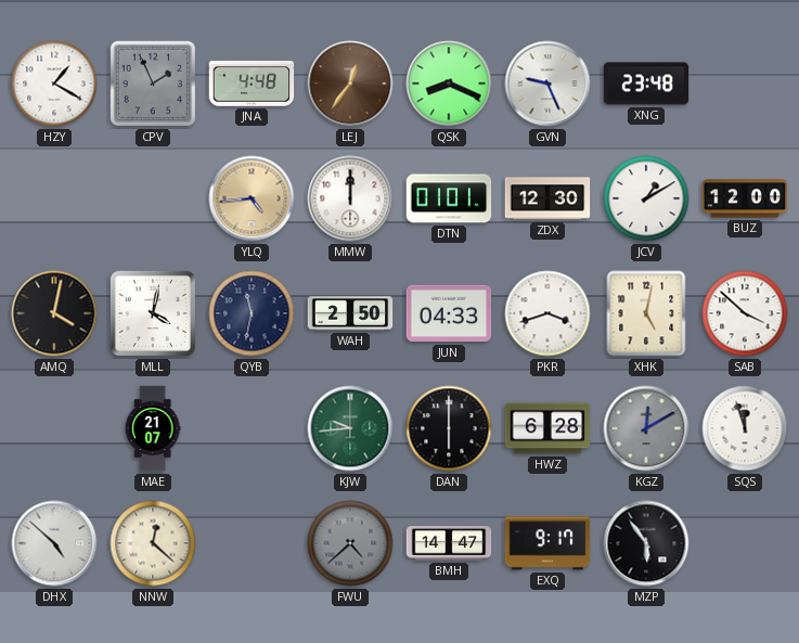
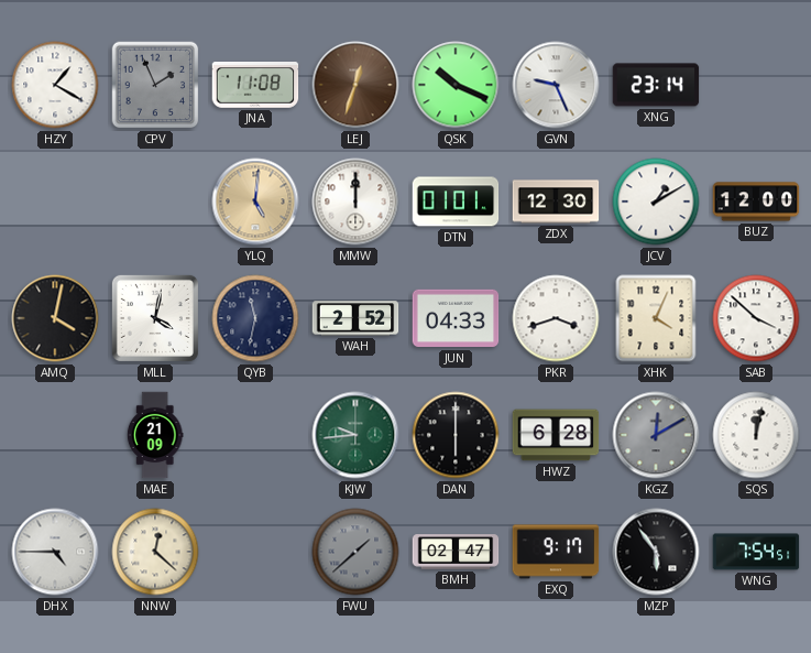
JNA: 4:48 -> 11:08 (255, 86)
LEJ: 12:36 -> 12:33 (355, 85)
QSK: 8:19 -> 10:19 (456, 85)
XNG: 23:48 -> 23:14 (656, 85)
YLQ: 4:44 -> 5:01 (255, 202)
WAH: 2:50 -> 2:52 (355, 318)
XHK: 5:02 -> 4:04 (656, 318)
MAE: 21:07 -> 21:09 (155, 435)
SQS: 11:57 -> 12:02 (756, 435)
DHX: 4:52 -> 4:45 (55, 552)
FWU: 4:38 -> 1:38 (355, 552)
BMH: 14:47 -> 02:47 (456, 552)
WNG: none -> 7:54 (756, 552)
